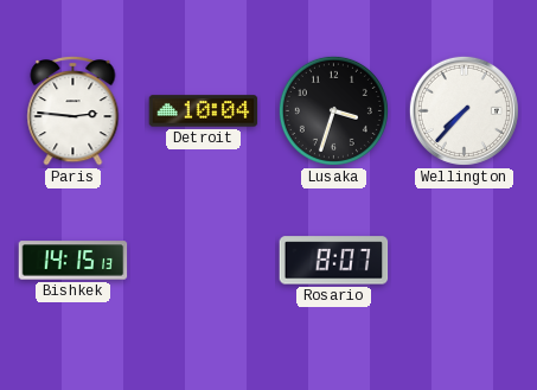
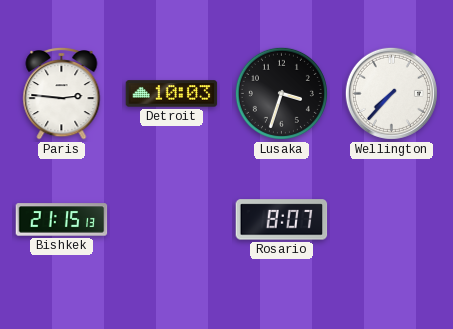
Detroit: 10:04 -> 10:03 (172, 94)
Bishkek: 14:15 -> 21:15 (62, 220)
